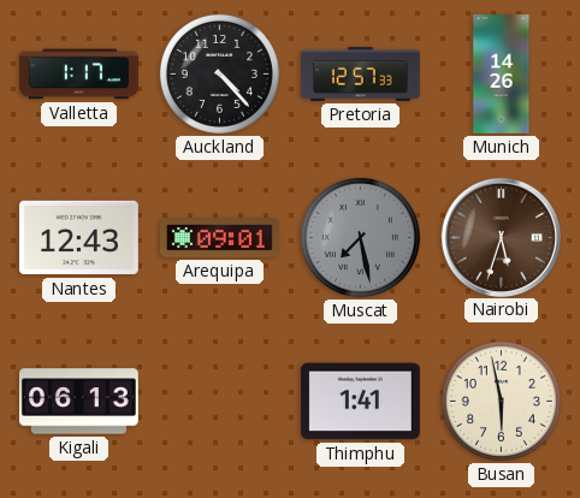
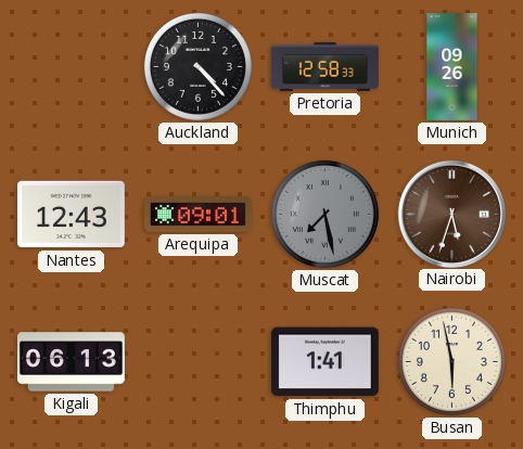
Valletta: 1:17 -> none (78, 75)
Pretoria: 12:57 -> 12:58 (326, 66)
Munich: 14:26 -> 09:26 (452, 67)
